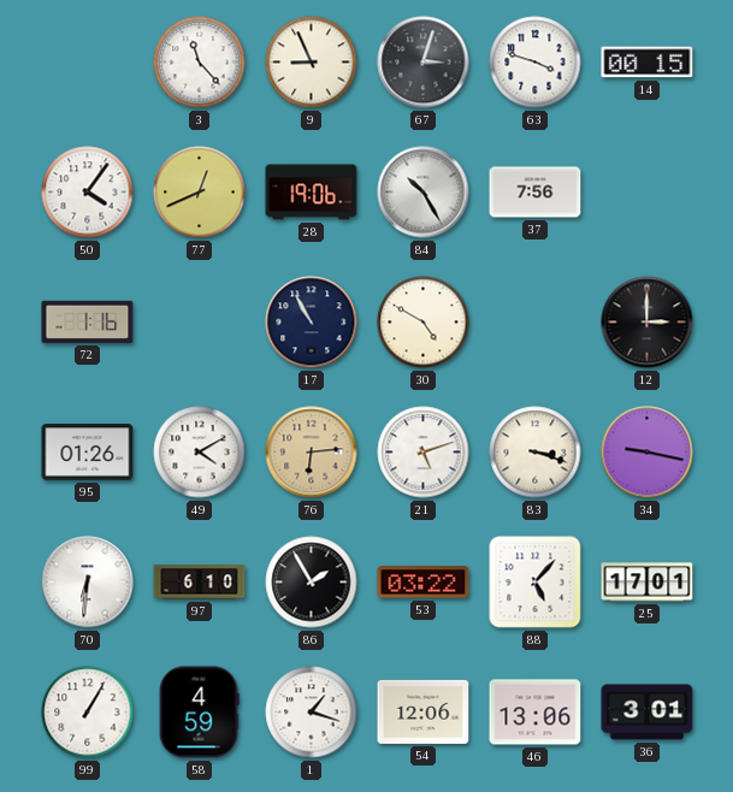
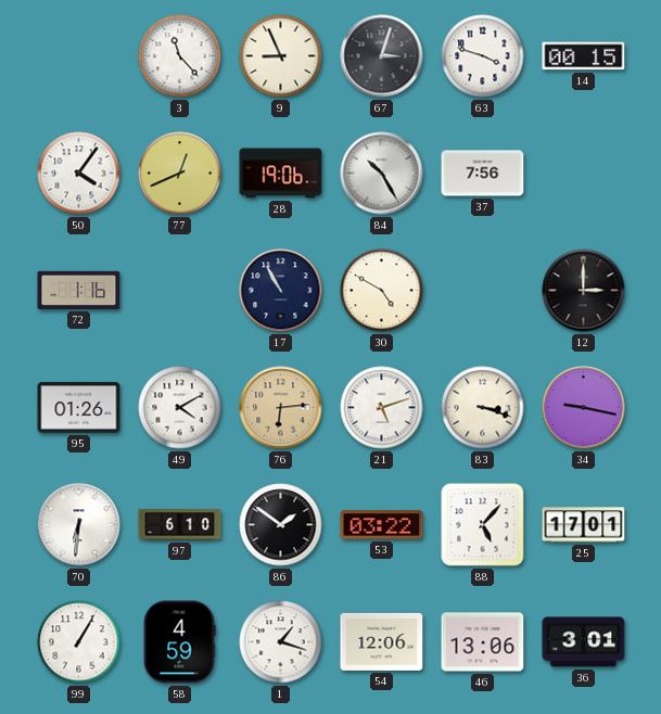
86: 1:55 -> 1:51 (281, 525)
